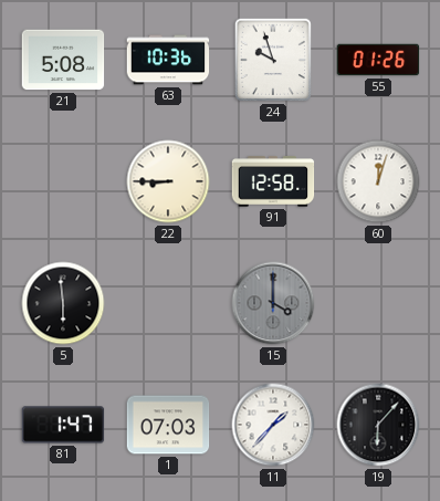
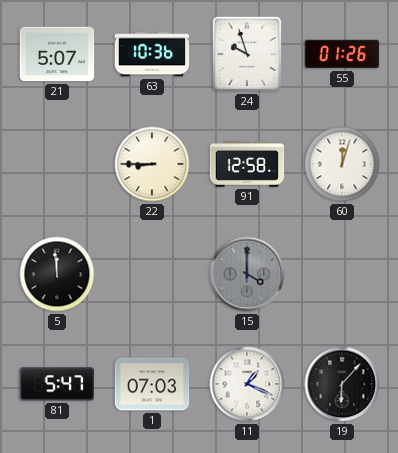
21: 5:08 -> 5:07 (57, 54)
5: 5:59 -> 11:59 (57, 274)
81: 1:47 -> 5:47 (57, 384)
11: 1:37 -> 1:19 (247, 384)
